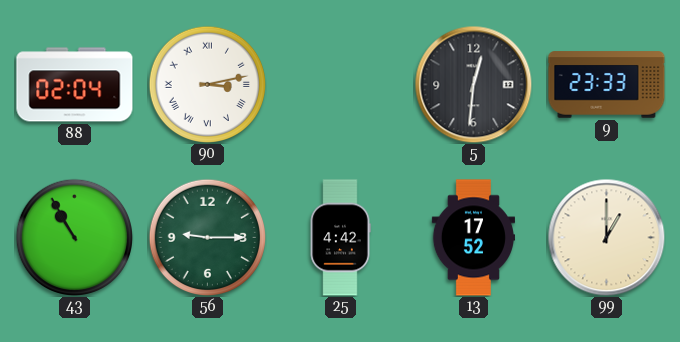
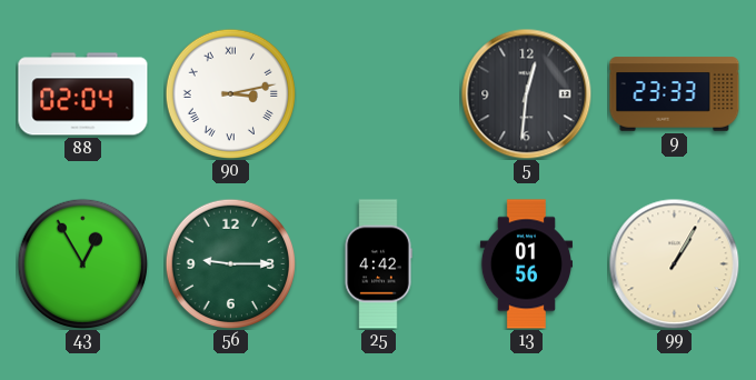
43: 10:55 -> 12:55 (82, 263)
13: 17:52 -> 01:56 (526, 264)
99: 1:00 -> 1:05 (674, 263)
